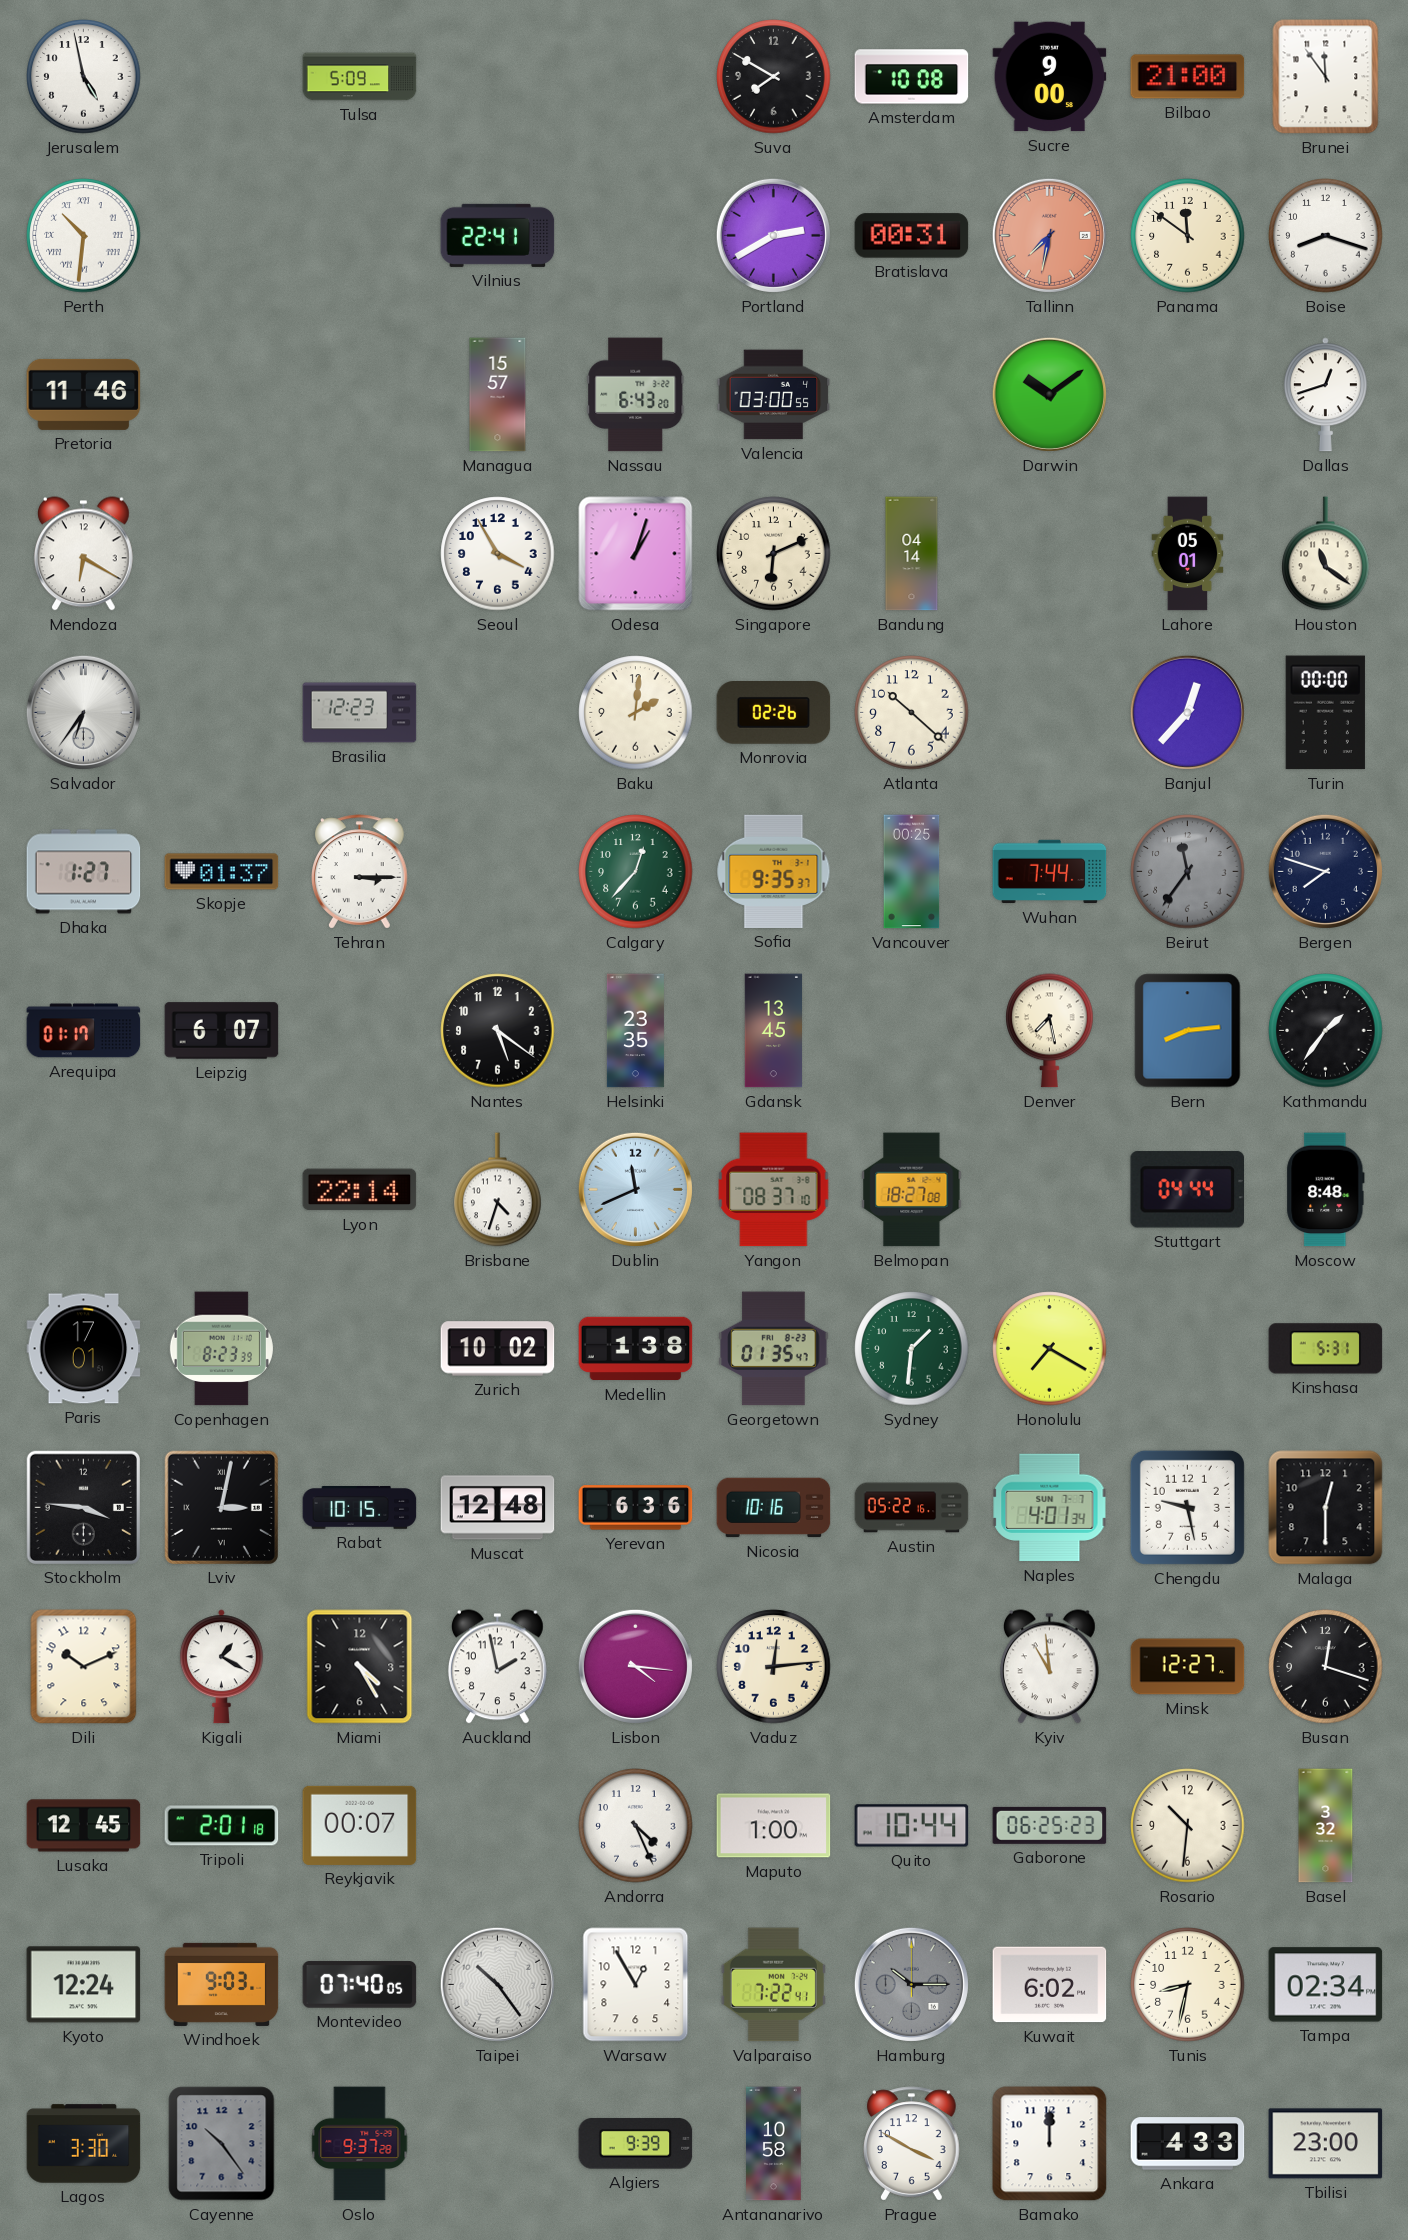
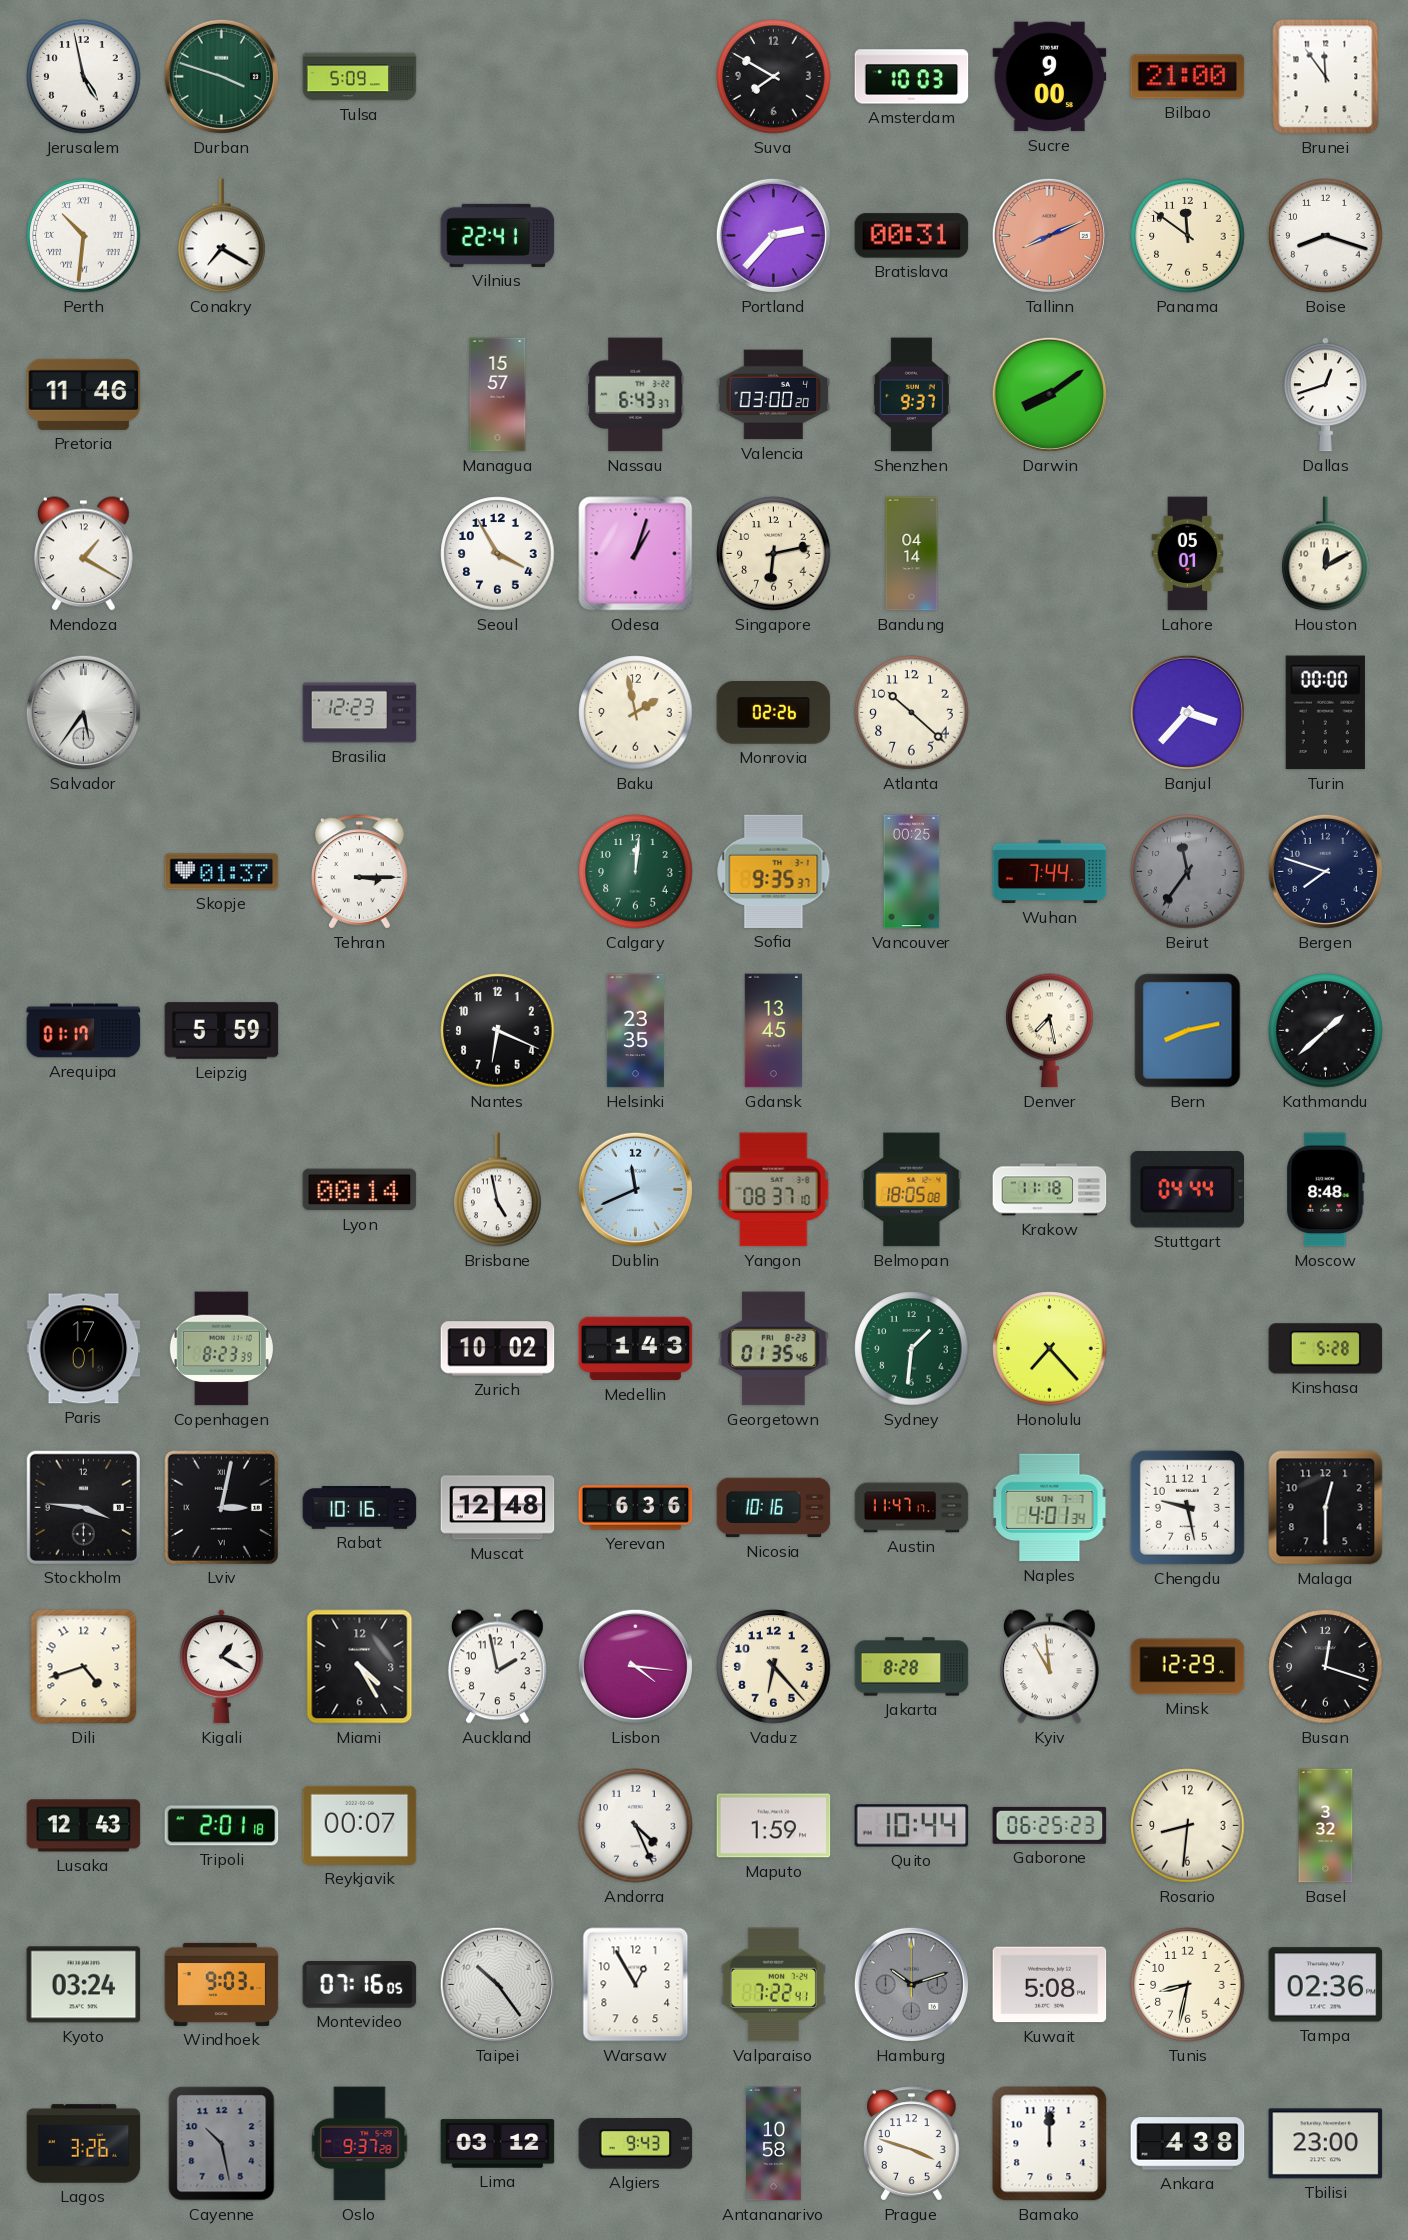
Durban: none -> 3:48 (221, 76)
Amsterdam: 10:08 -> 10:03 (912, 77)
Conakry: none -> 7:20 (222, 236)
Portland: 2:40 -> 2:37 (773, 235)
Tallinn: 7:32 -> 8:11 (1049, 235)
Nassau: 6:43:20 -> 6:43:37 (636, 395)
Valencia: 03:00:55 -> 03:00:20 (774, 395)
Shenzhen: none -> 9:37 (911, 395)
Darwin: 10:09 -> 8:09 (1049, 394)
Mendoza: 6:20 -> 1:20 (83, 554)
Singapore: 6:11 -> 6:13 (774, 554)
Houston: 11:21 -> 12:10 (1326, 554)
Salvador: 6:36 -> 5:36 (83, 712)
Baku: 2:01 -> 1:58 (636, 713)
Banjul: 12:37 -> 3:37 (1187, 712)
Dhaka: 1:27 -> none (84, 872)
Calgary: 12:37 -> 12:01 (636, 872)
Leipzig: 6:07 -> 5:59 (222, 1031)
Nantes: 5:21 -> 6:19 (498, 1031)
Bern: 8:14 -> 8:13 (1188, 1031)
Kathmandu: 1:36 -> 1:38 (1326, 1031)
Lyon: 22:14 -> 00:14 (360, 1190)
Brisbane: 4:33 -> 4:58 (498, 1190)
Belmopan: 18:27 -> 18:05 (912, 1190)
Krakow: none -> 11:18 (1050, 1190)
Medellin: 1:38 -> 1:43 (636, 1349)
Georgetown: 01:35:47 -> 01:35:46 (774, 1349)
Honolulu: 7:20 -> 7:23 (1050, 1349)
Kinshasa: 5:31 -> 5:28 (1326, 1349)
Rabat: 10:15 -> 10:16 (360, 1508)
Austin: 05:22 -> 11:47 (912, 1508)
Dili: 10:11 -> 4:42 (84, 1667)
Vaduz: 12:14 -> 6:23 (774, 1667)
Jakarta: none -> 8:28 (912, 1667)
Minsk: 12:27 -> 12:29 (1188, 1667)
Lusaka: 12:45 -> 12:43 (84, 1826)
Maputo: 1:00 -> 1:59 (774, 1826)
Rosario: 10:31 -> 8:31 (1188, 1826)
Kyoto: 12:24 -> 03:24 (84, 1985)
Montevideo: 07:40 -> 07:16 (360, 1985)
Hamburg: 10:15 -> 10:12 (911, 1984)
Kuwait: 6:02 -> 5:08 (1050, 1985)
Tampa: 02:34 -> 02:36 (1326, 1985)
Lagos: 3:30 -> 3:26 (84, 2144)
Cayenne: 10:24 -> 10:28 (222, 2144)
Lima: none -> 03:12 (498, 2144)
Algiers: 9:39 -> 9:43 (636, 2144)
Prague: 3:50 -> 3:48 (912, 2144)
Ankara: 4:33 -> 4:38 (1188, 2144)
